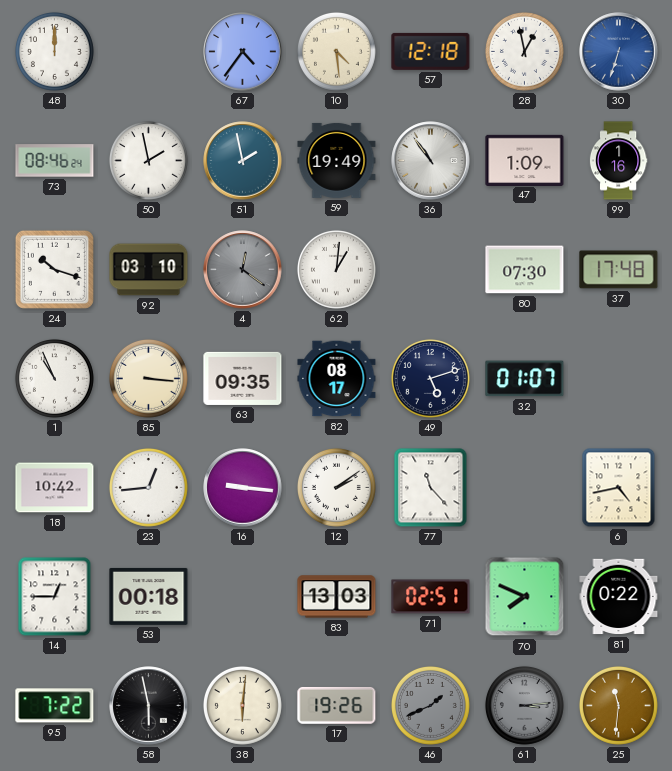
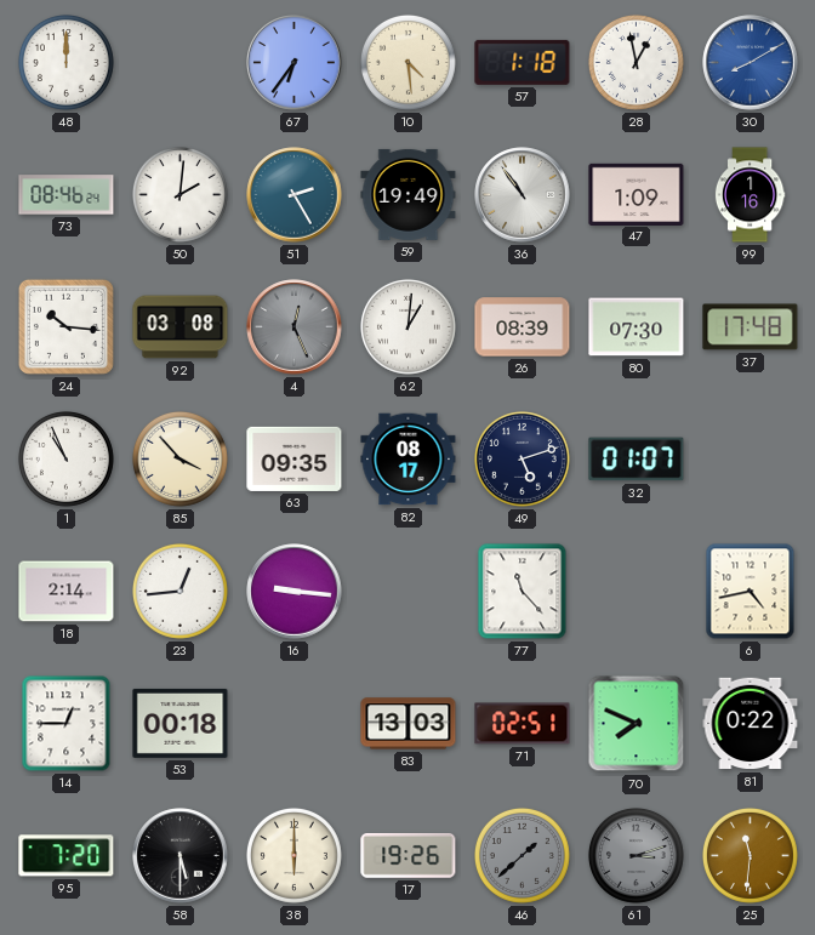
67: 4:36 -> 6:36 (295, 63)
57: 12:18 -> 1:18 (523, 62)
30: 6:33 -> 8:10 (751, 63)
50: 1:58 -> 2:01 (179, 194)
51: 1:58 -> 2:25 (295, 195)
24: 10:18 -> 10:16 (65, 326)
92: 03:10 -> 03:08 (181, 327)
4: 12:21 -> 12:26 (295, 327)
26: none -> 08:39 (523, 327)
85: 3:16 -> 3:53 (179, 458)
18: 10:42 -> 2:14 (67, 592)
12: 2:09 -> none (336, 487)
95: 7:22 -> 7:20 (67, 856)
58: 5:58 -> 5:30 (181, 856)
38: 6:01 -> 6:00 (293, 855)
46: 1:41 -> 1:38 (522, 855)
61: 3:14 -> 3:12 (636, 855)
